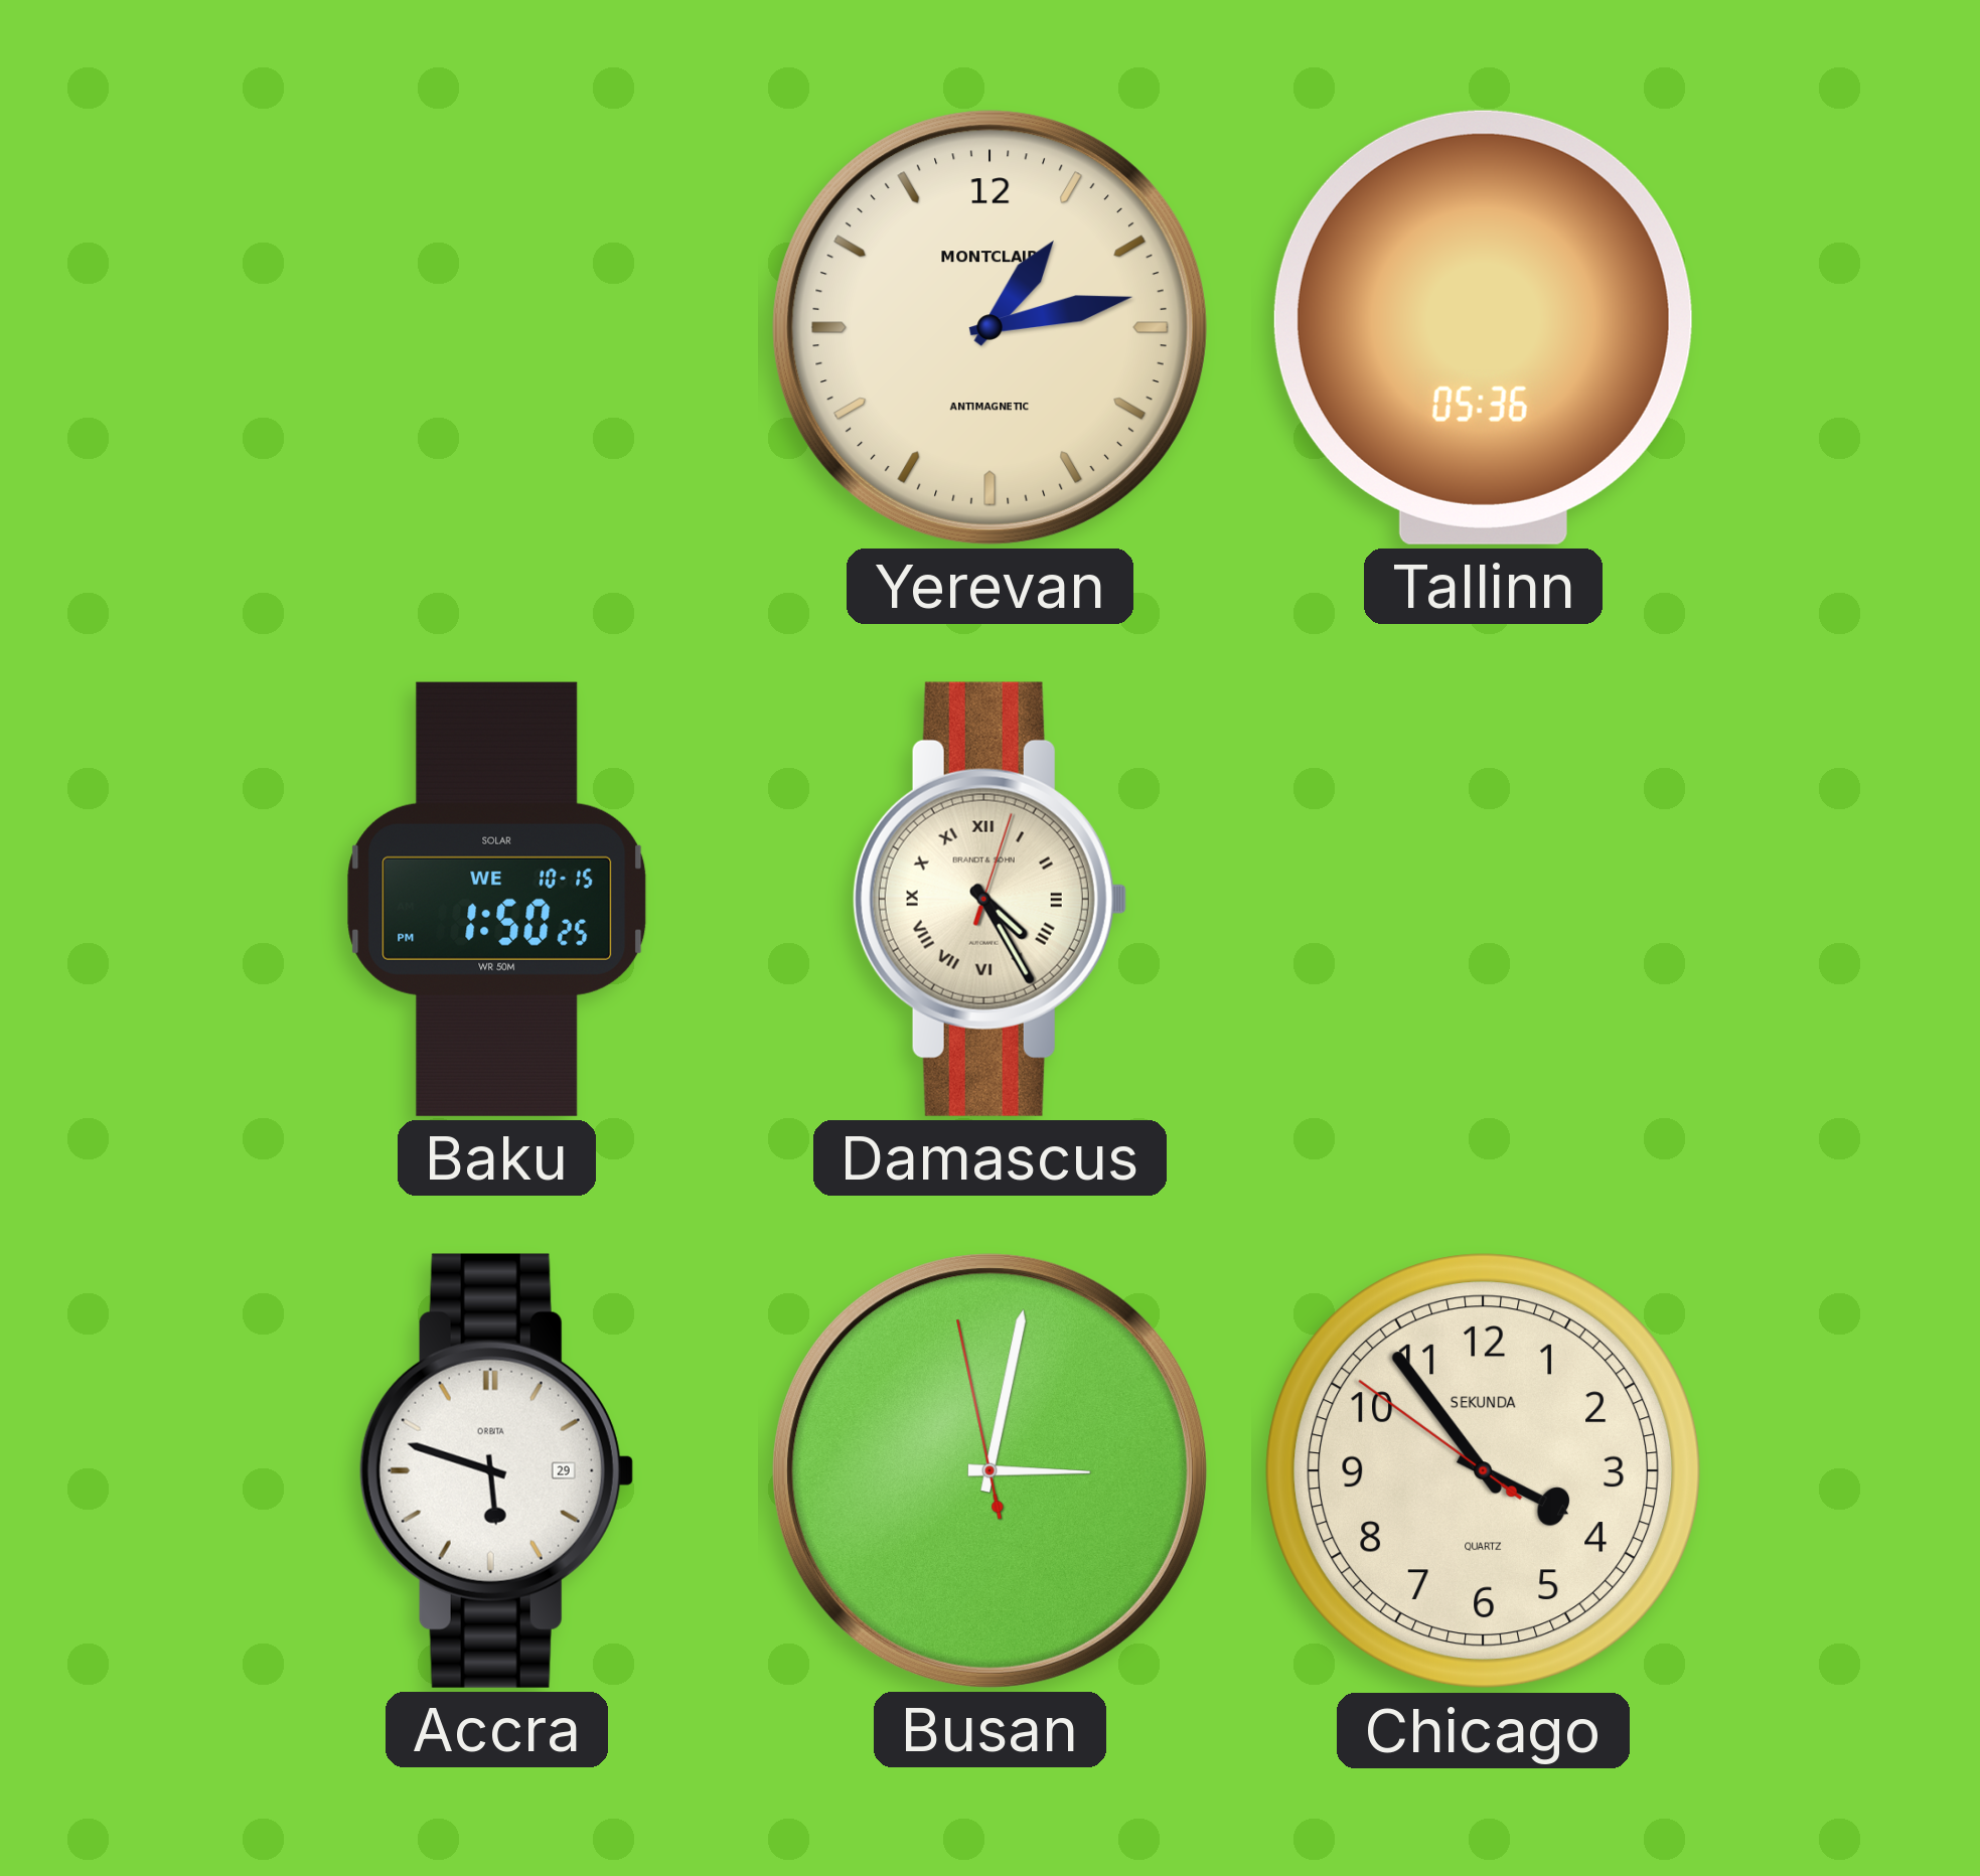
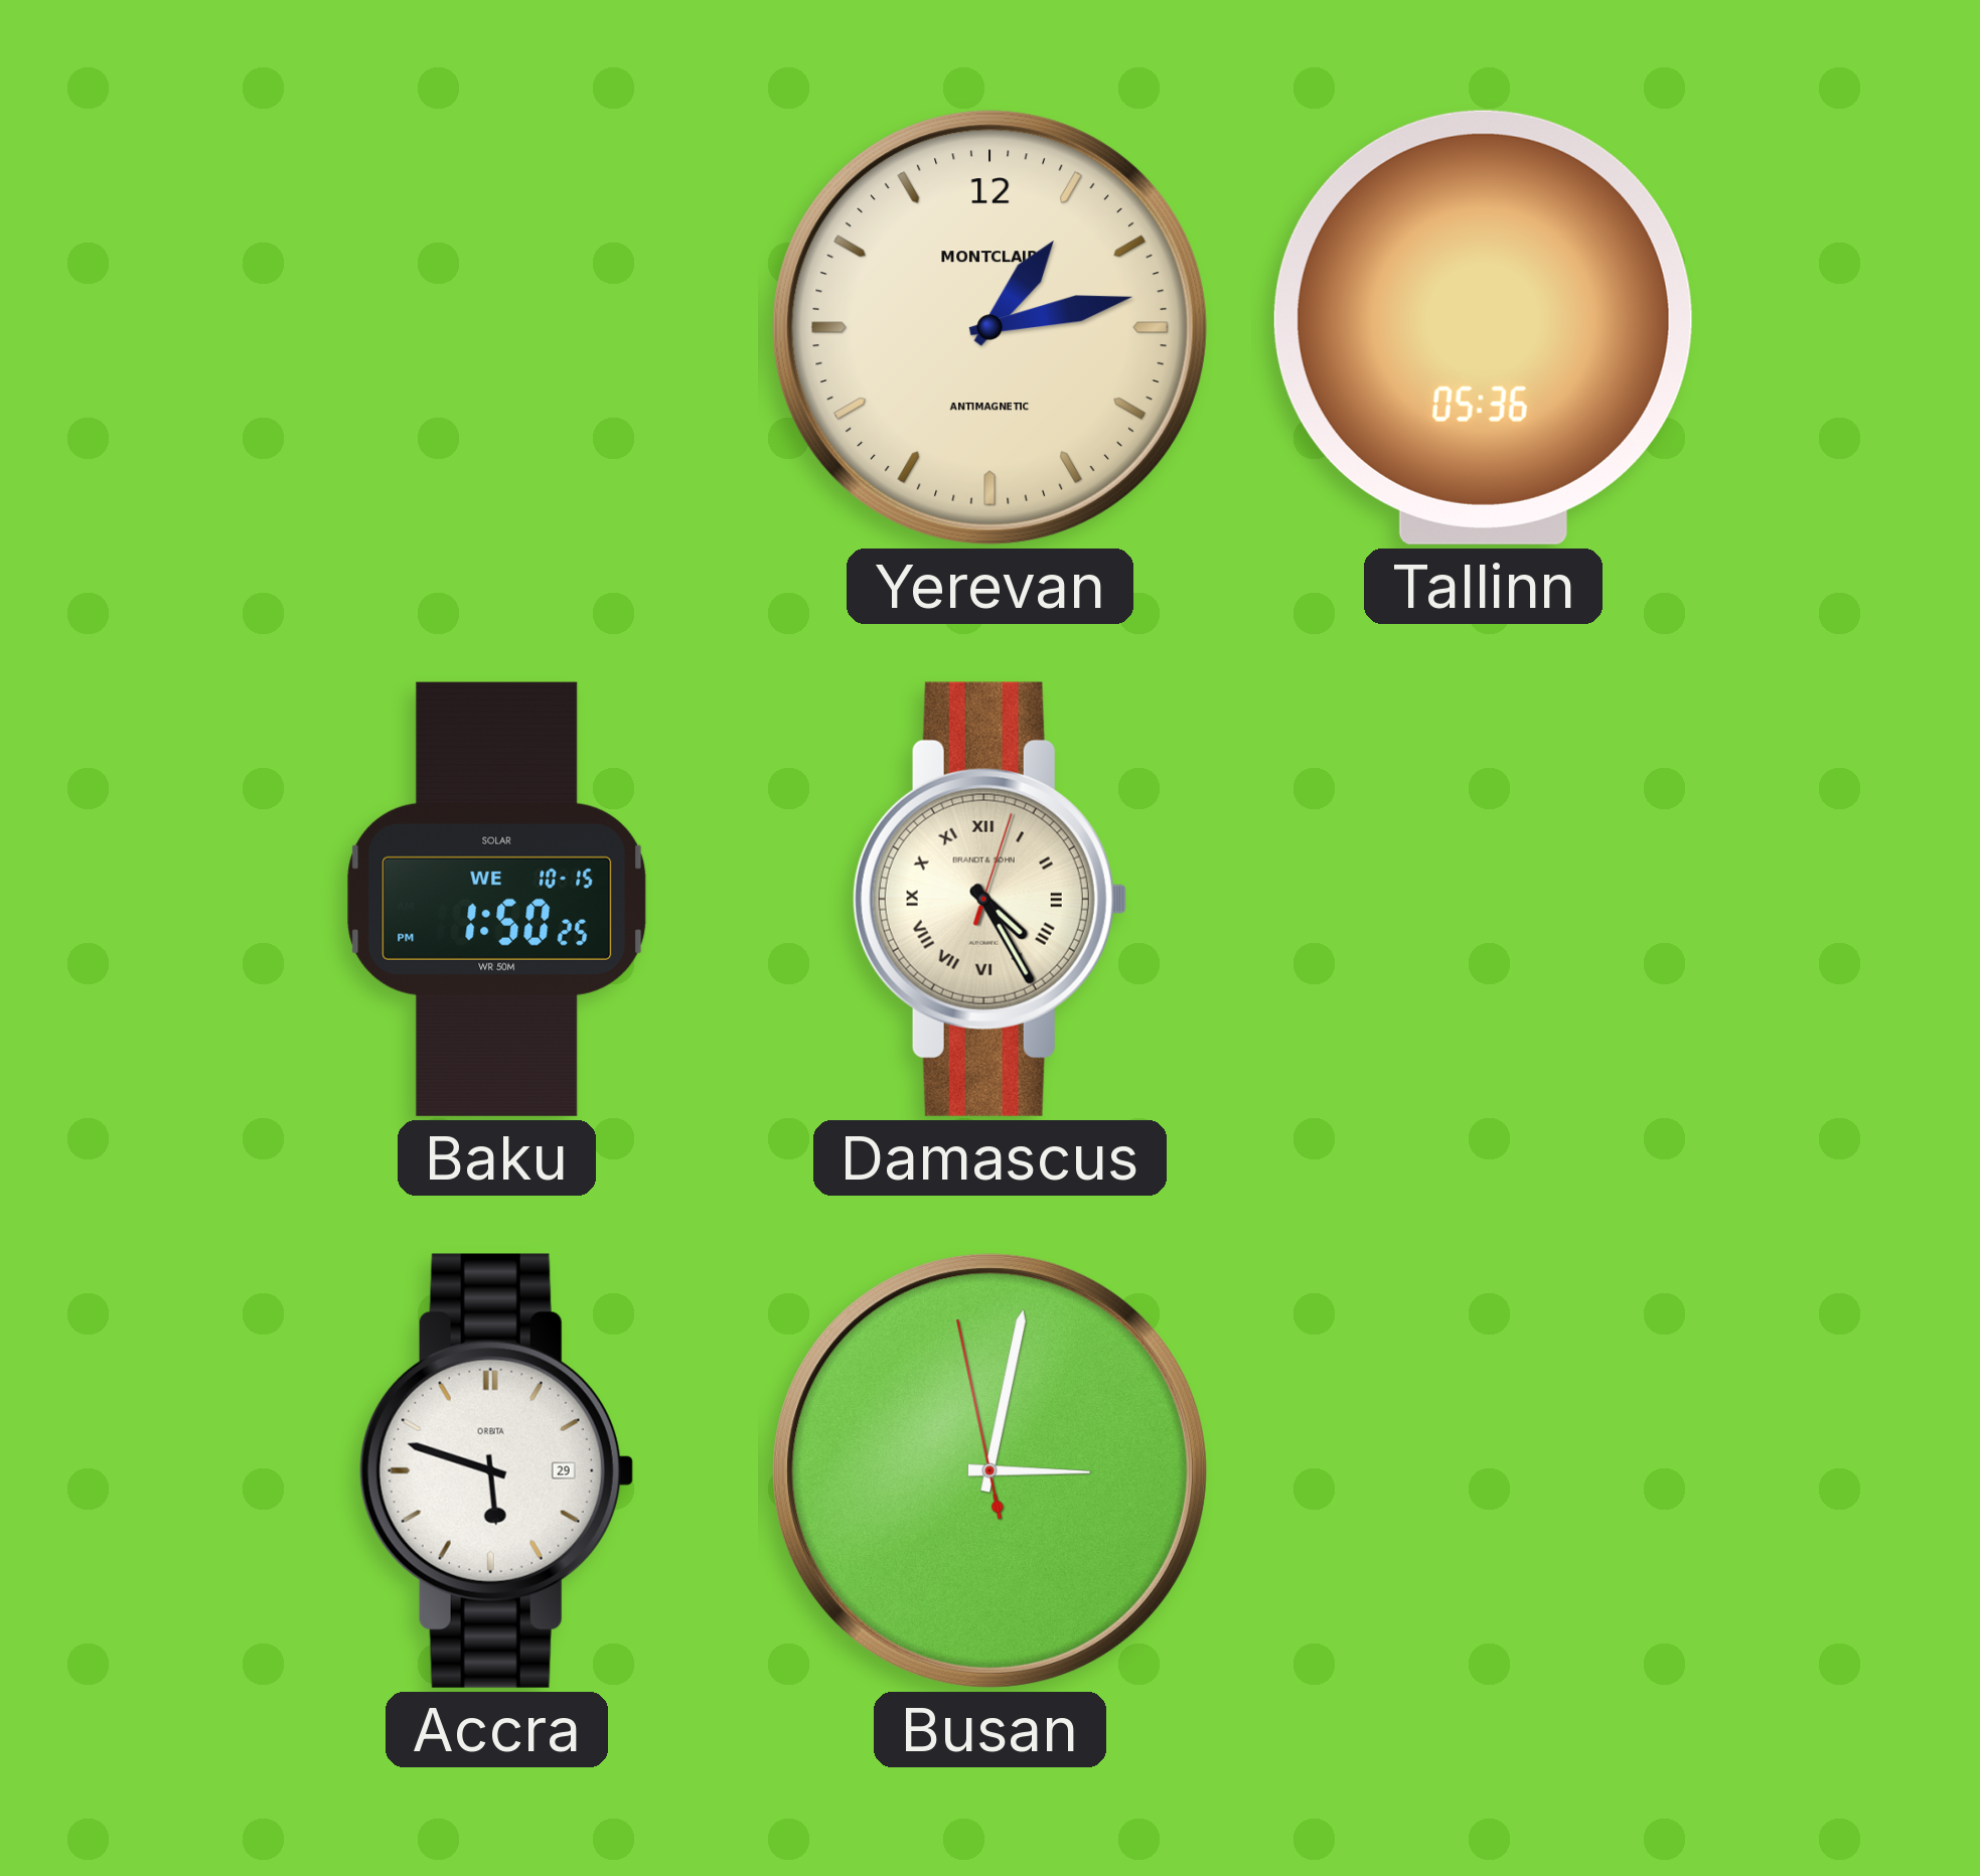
Chicago: 3:53 -> none (1484, 1471)
